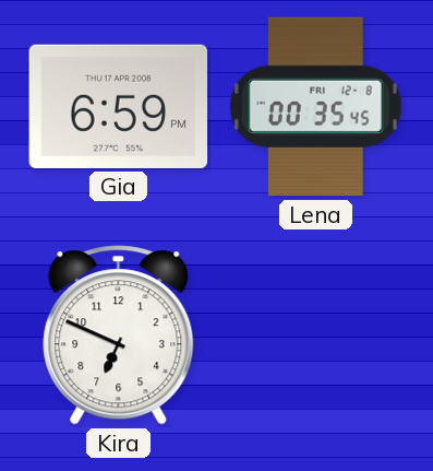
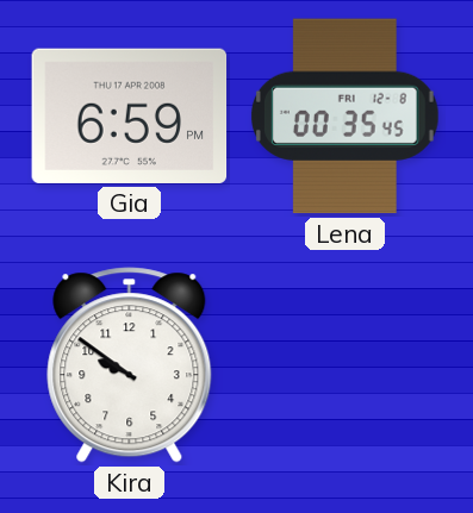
Kira: 6:49 -> 9:51 (130, 365)
